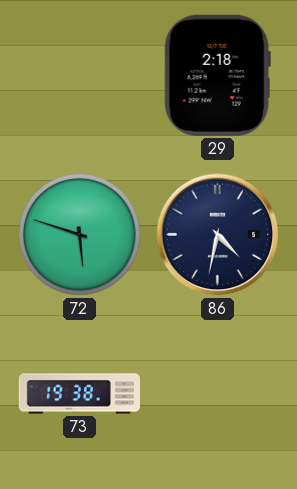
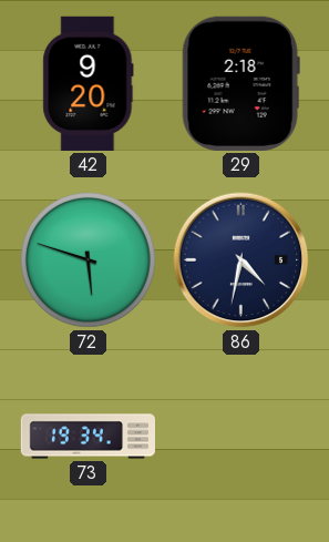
42: none -> 9:20 (89, 83)
73: 19:38 -> 19:34 (88, 437)
